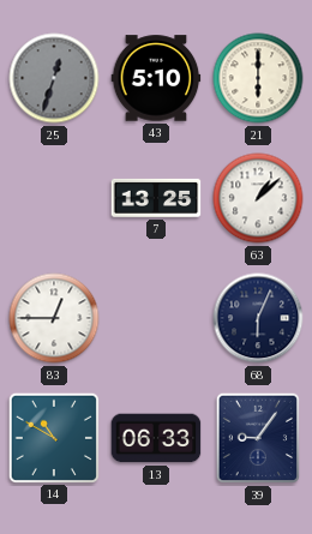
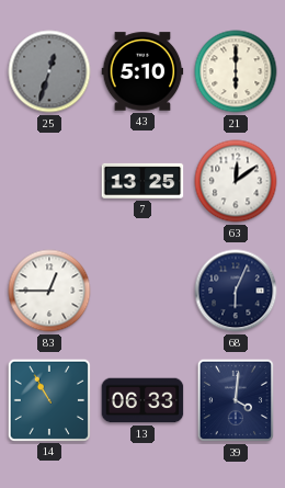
63: 1:08 -> 12:09 (236, 181)
14: 10:50 -> 10:55 (48, 399)
39: 9:06 -> 4:01 (235, 400)
